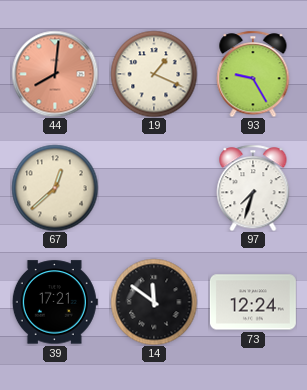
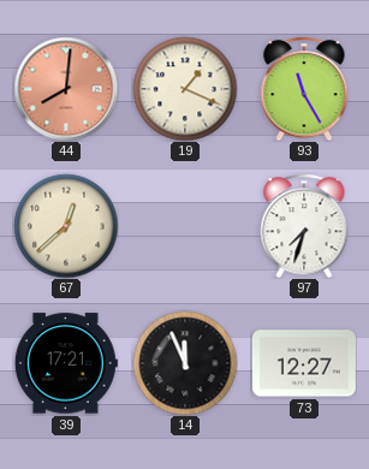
93: 9:25 -> 11:25 (304, 89)
14: 11:51 -> 11:56 (185, 363)
73: 12:24 -> 12:27 (304, 363)
